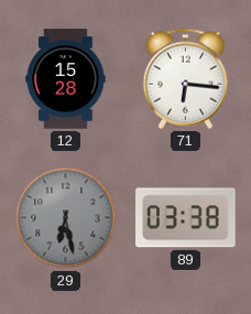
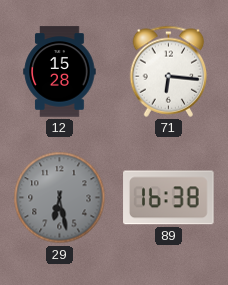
89: 03:38 -> 16:38 (169, 198)
